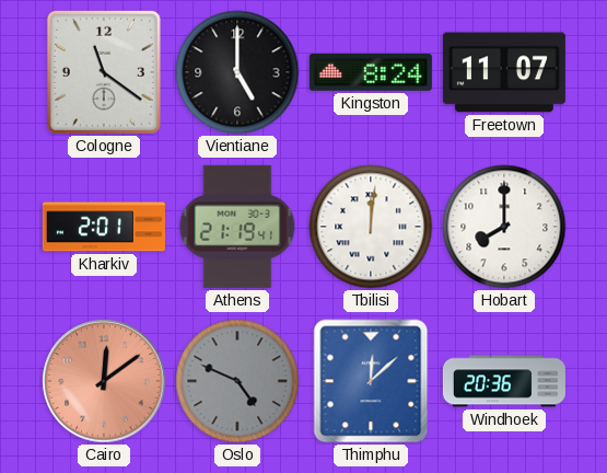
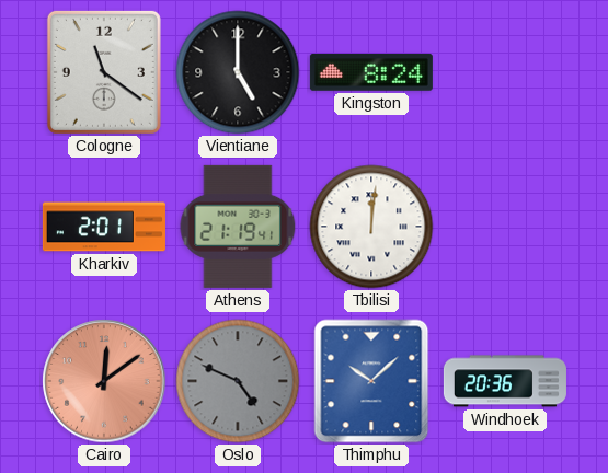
Freetown: 11:07 -> none (504, 72)
Hobart: 8:00 -> none (504, 227)
Thimphu: 12:08 -> 10:08 (371, 381)
